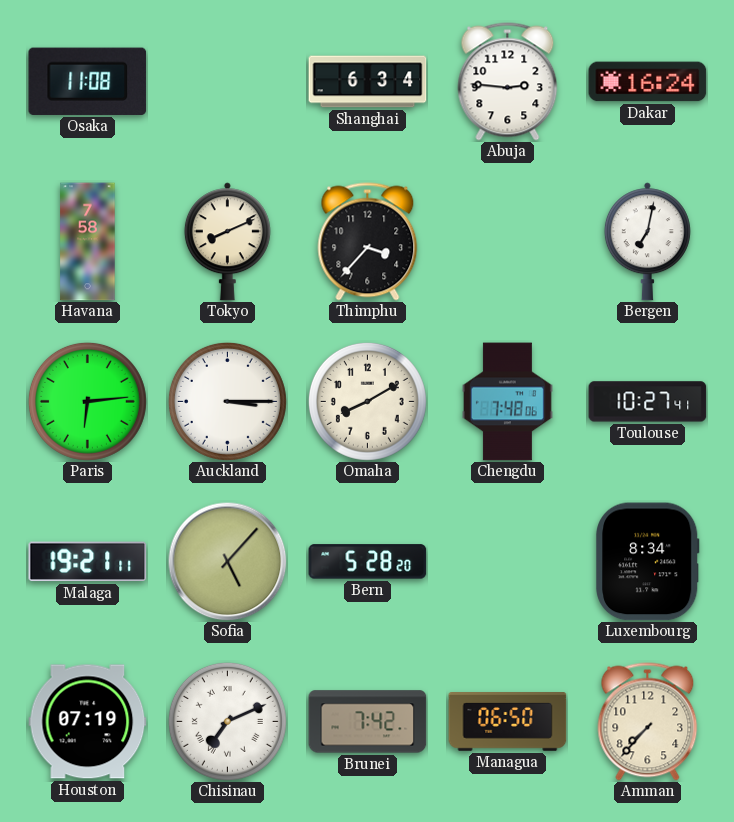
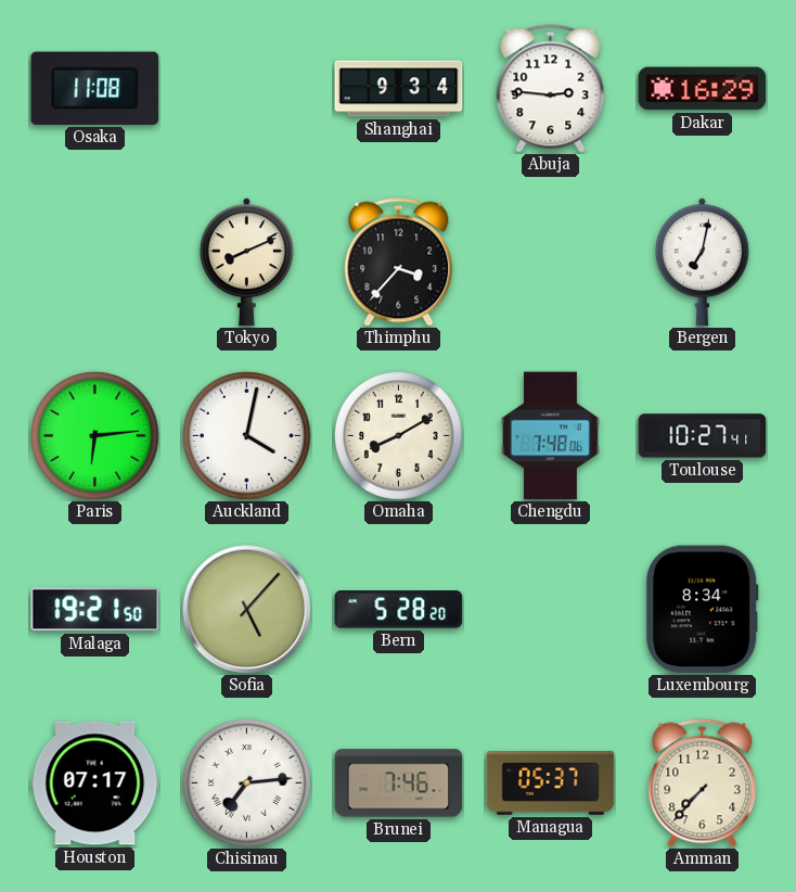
Shanghai: 6:34 -> 9:34 (399, 89)
Dakar: 16:24 -> 16:29 (703, 89)
Havana: 7:58 -> none (88, 242)
Auckland: 3:15 -> 4:02 (246, 435)
Malaga: 19:21:11 -> 19:21:50 (95, 610)
Houston: 07:19 -> 07:17 (95, 783)
Chisinau: 7:11 -> 7:14 (246, 782)
Brunei: 7:42 -> 7:46 (399, 783)
Managua: 06:50 -> 05:37 (551, 783)
